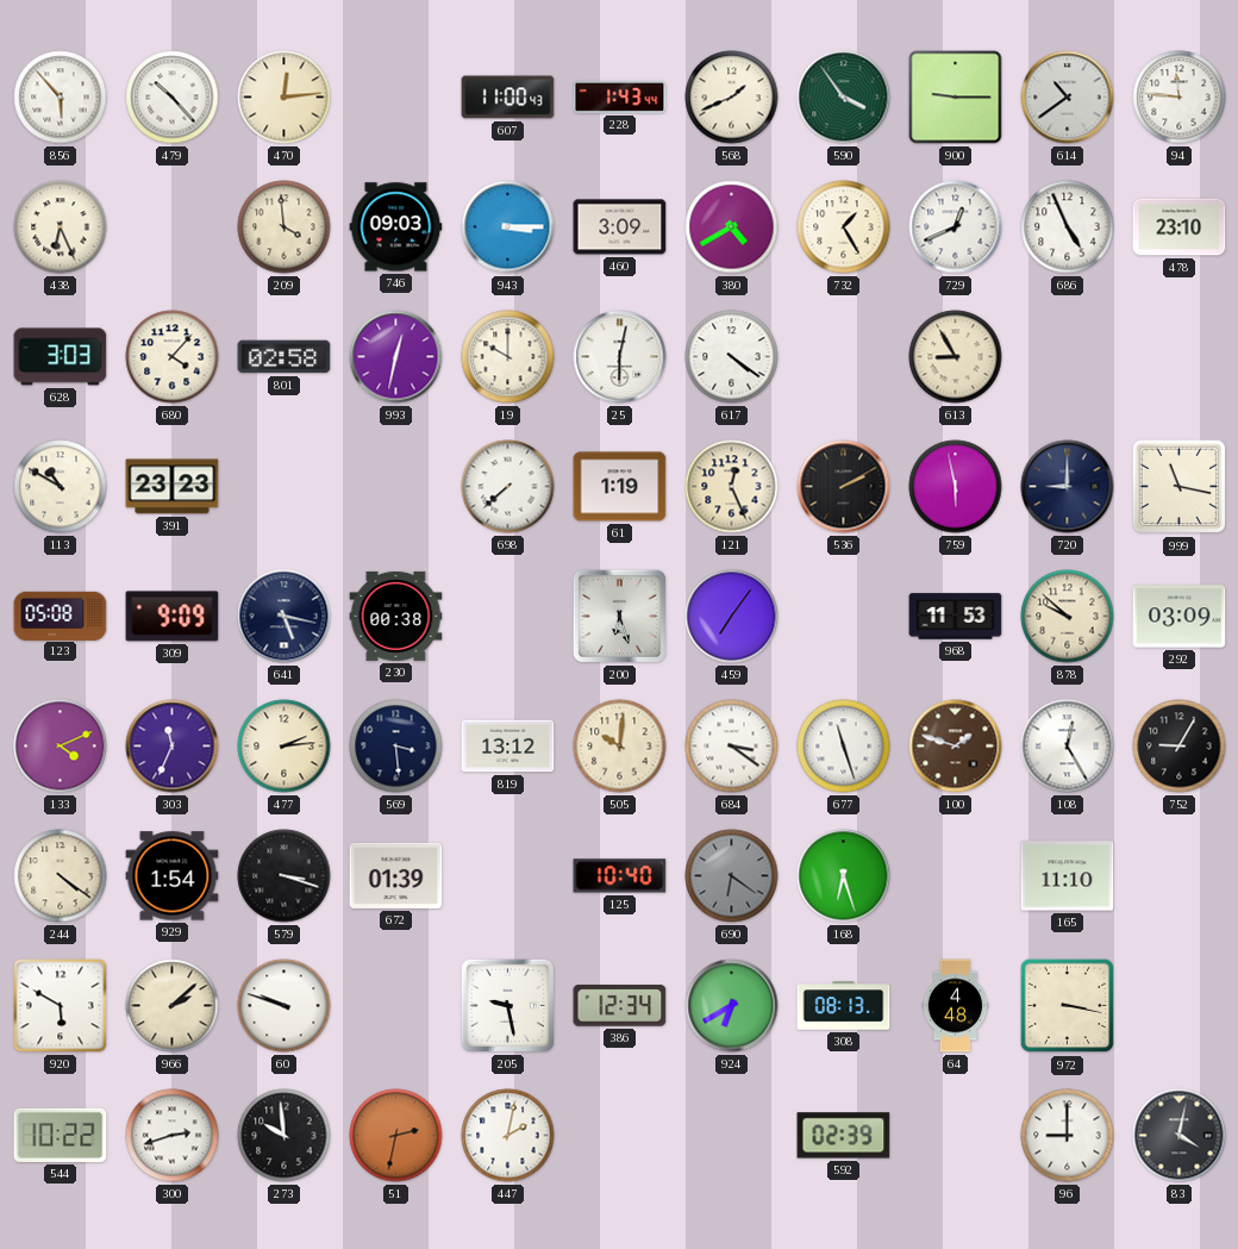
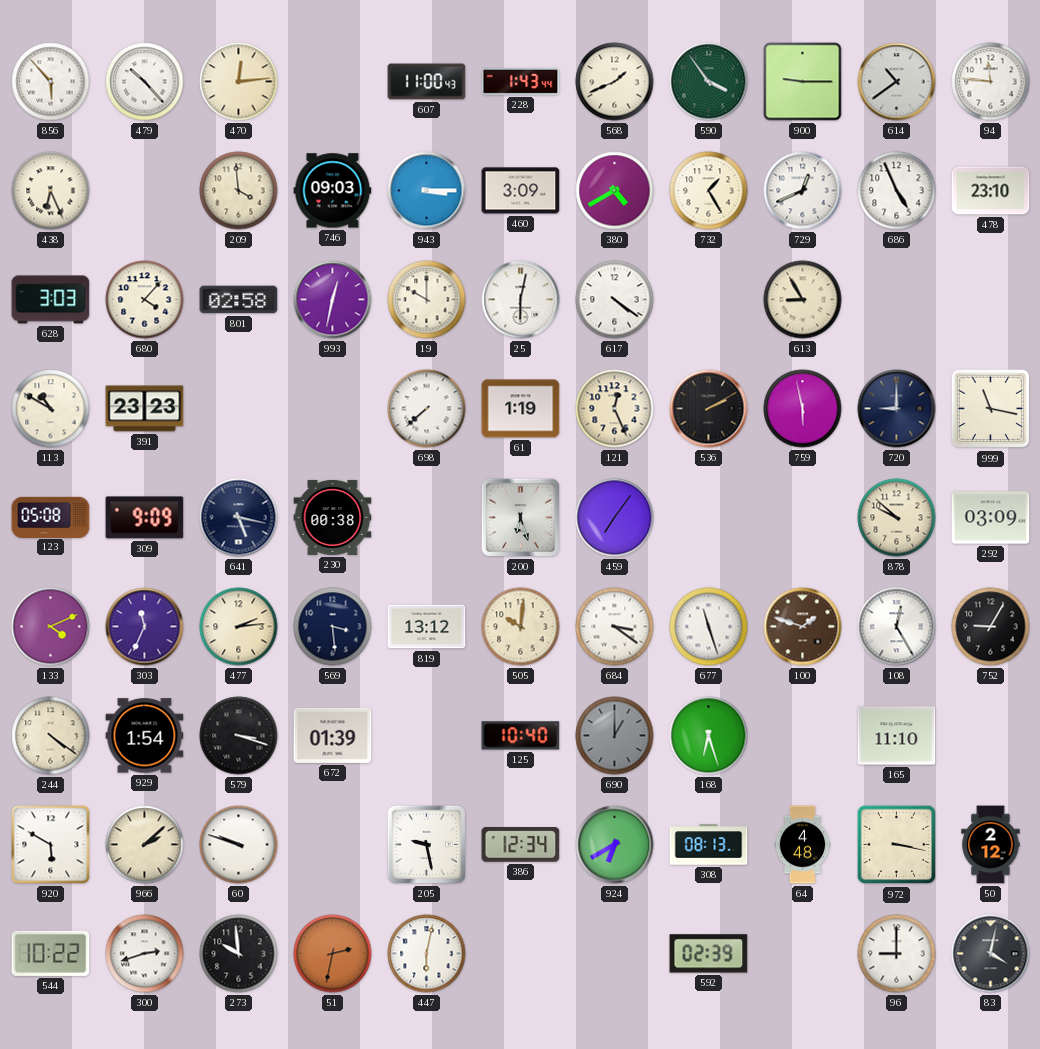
968: 11:53 -> none (956, 617)
690: 6:21 -> 1:00 (615, 736)
50: none -> 2:12 (991, 845)
447: 2:02 -> 6:02 (427, 954)
